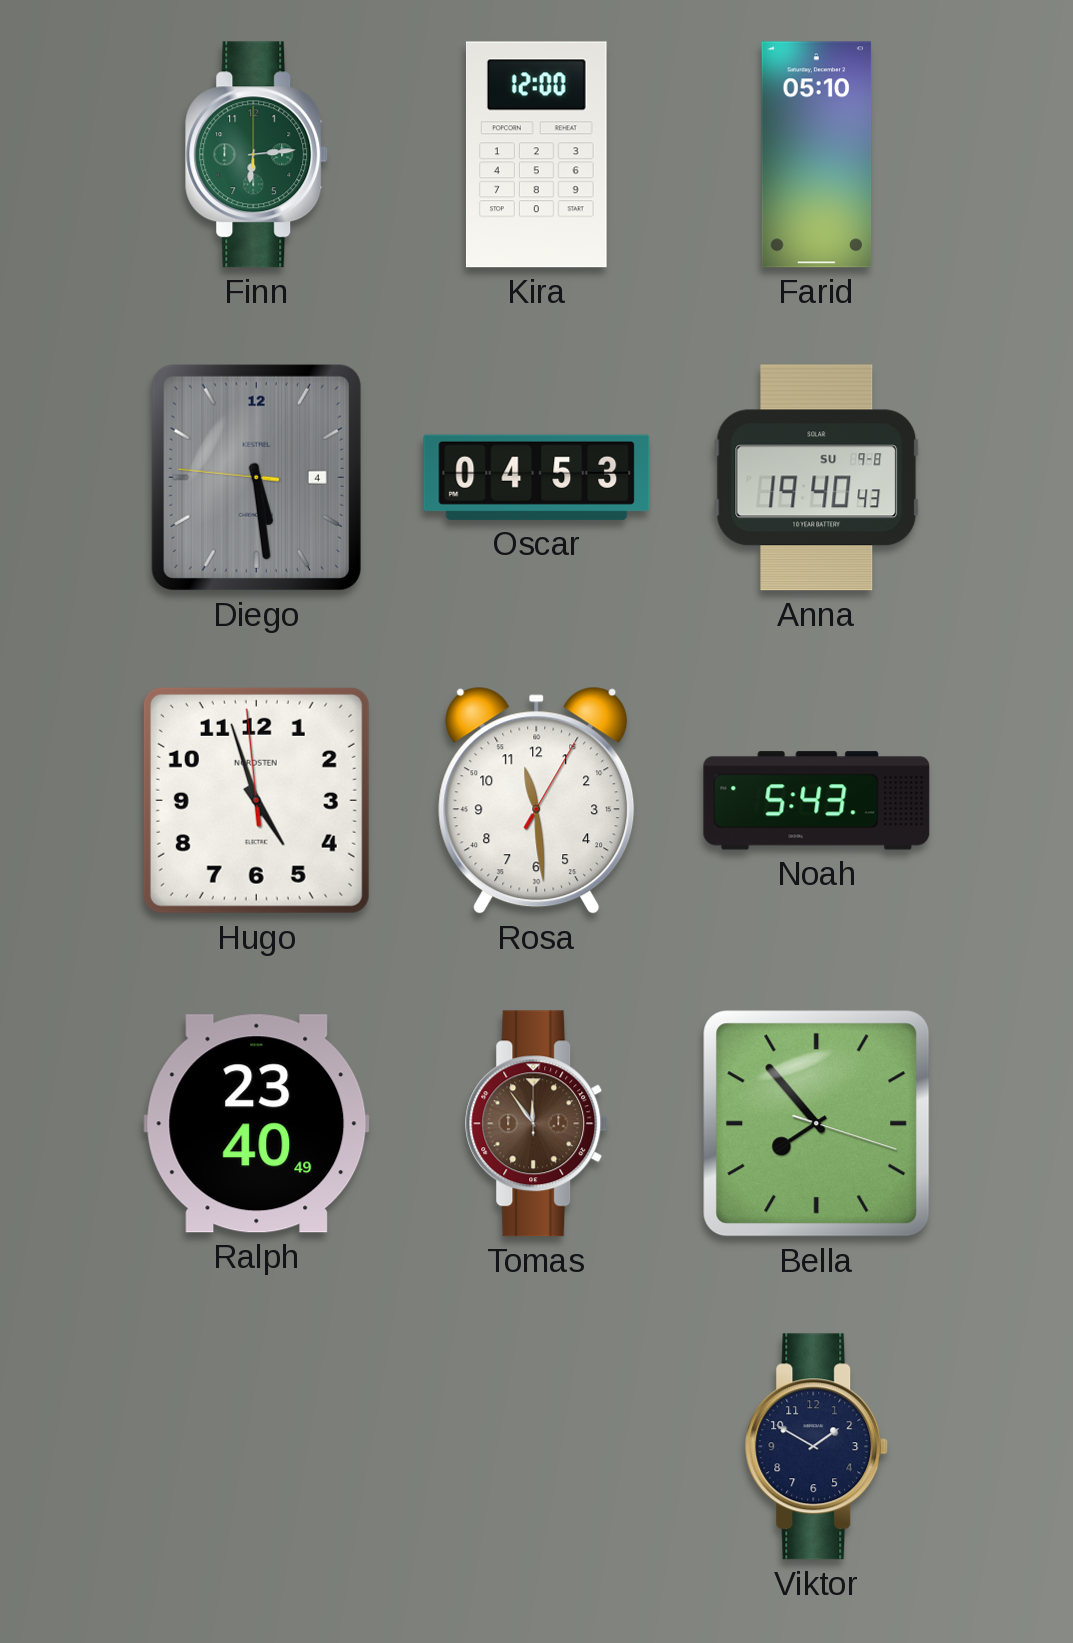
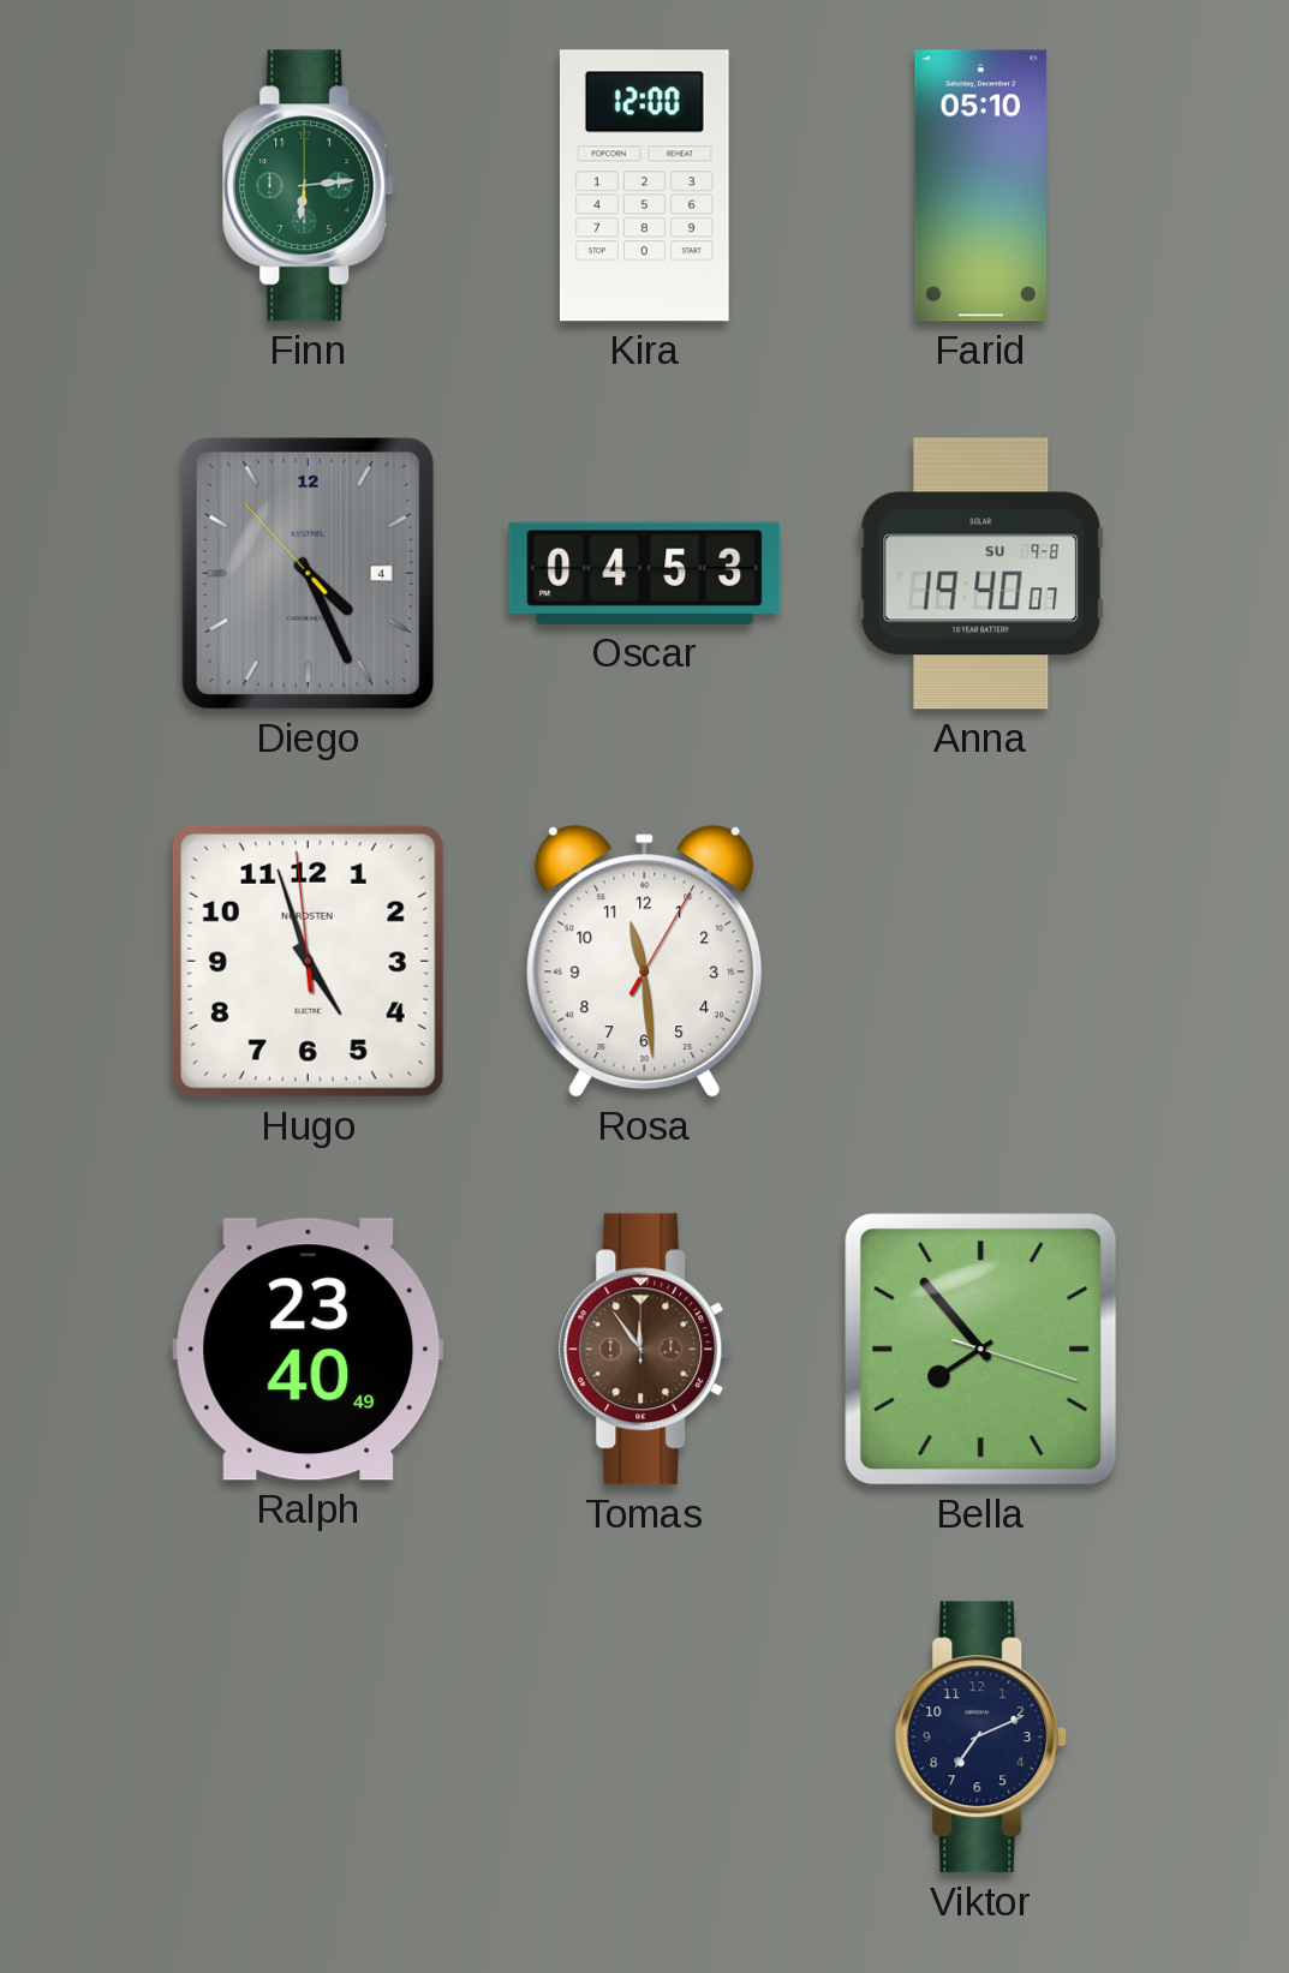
Diego: 5:28 -> 4:25 (308, 573)
Anna: 19:40:43 -> 19:40:07 (981, 574)
Noah: 5:43 -> none (817, 801)
Viktor: 1:50 -> 7:11 (981, 1738)
